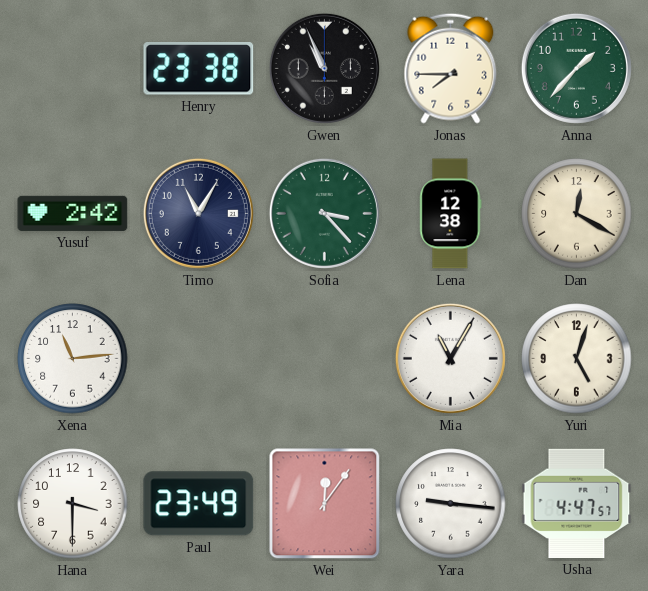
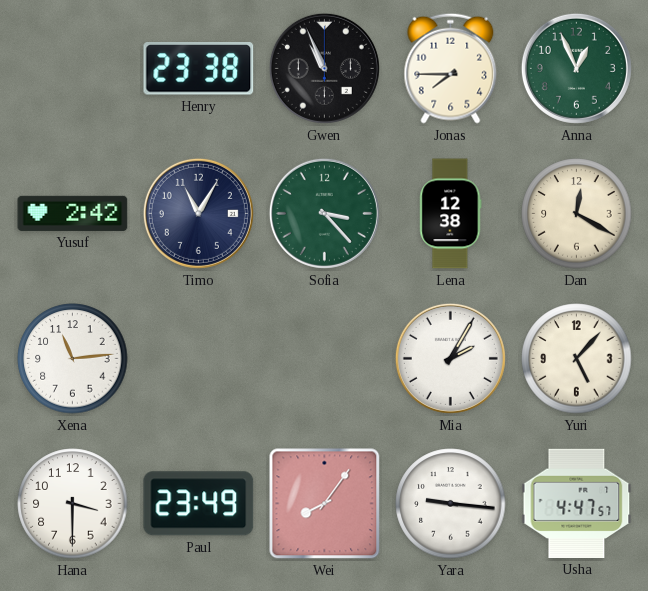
Anna: 1:37 -> 12:56 (576, 68)
Mia: 11:05 -> 2:05 (450, 358)
Yuri: 5:03 -> 5:07 (577, 359)
Wei: 12:06 -> 8:06 (325, 504)
